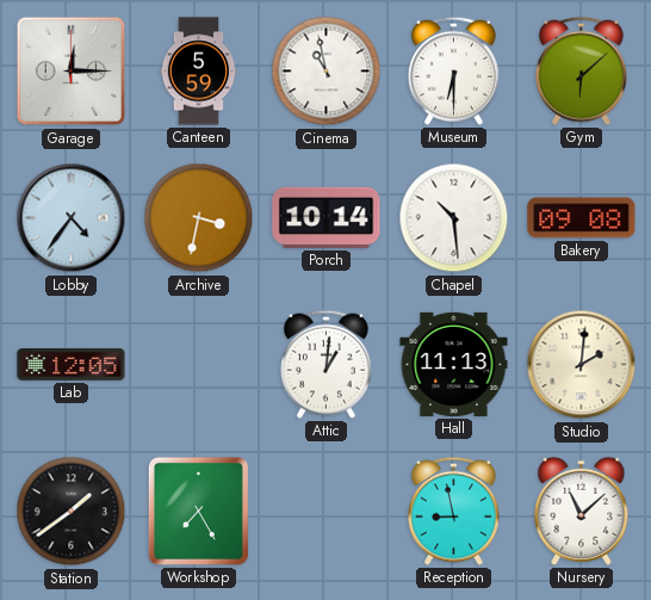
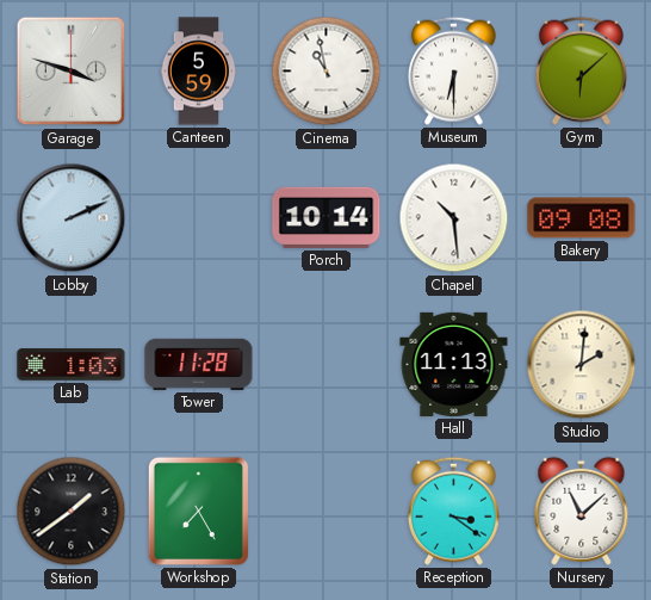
Garage: 12:15 -> 3:48 (72, 72)
Lobby: 4:36 -> 2:11 (72, 218)
Archive: 3:32 -> none (199, 218)
Lab: 12:05 -> 1:03 (72, 365)
Tower: none -> 11:28 (199, 364)
Attic: 1:01 -> none (325, 364)
Reception: 8:58 -> 3:21 (453, 511)
